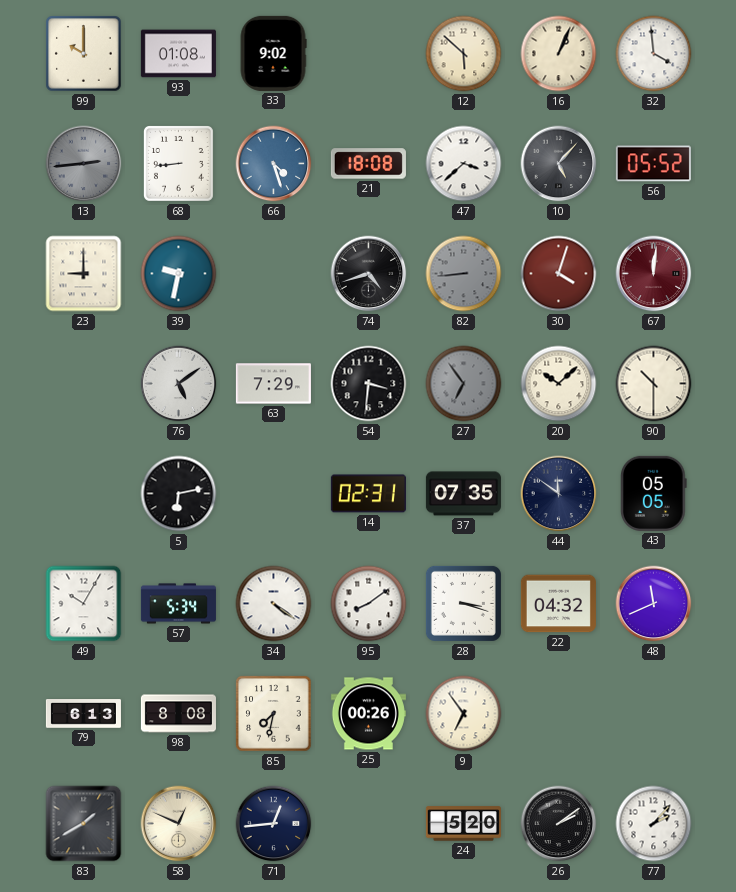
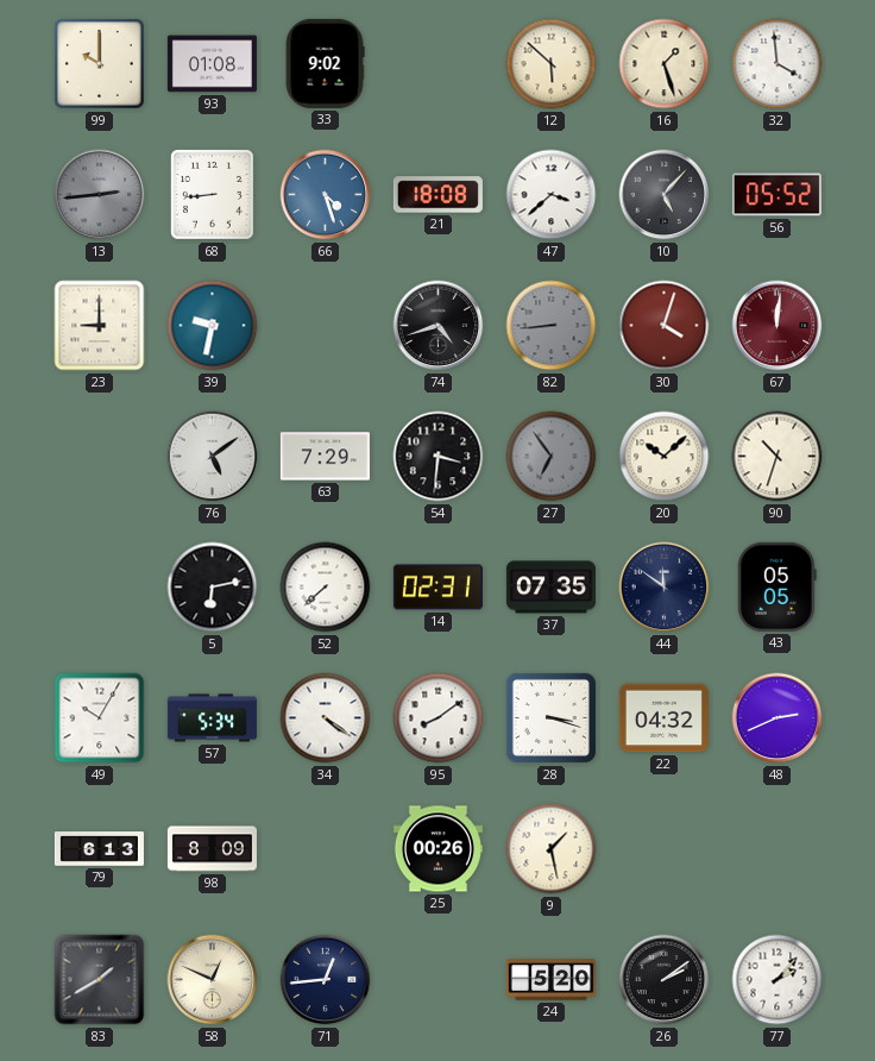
16: 1:04 -> 1:27 (665, 64)
90: 10:30 -> 10:33 (778, 457)
52: none -> 7:38 (326, 588)
48: 11:41 -> 2:41 (778, 718)
98: 8:08 -> 8:09 (212, 849)
85: 7:32 -> none (274, 714)
9: 6:54 -> 1:28 (552, 849)
